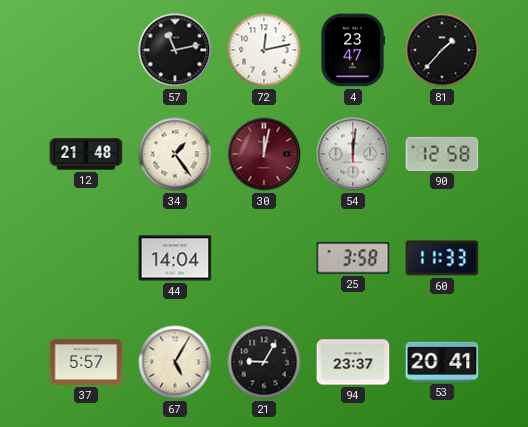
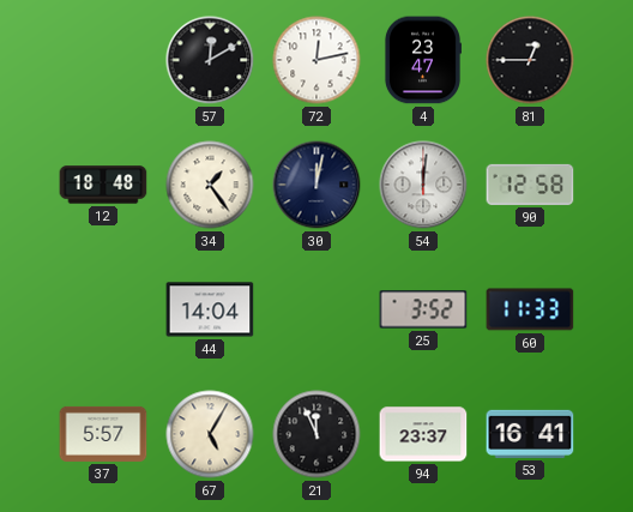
57: 11:13 -> 12:10 (210, 60)
81: 1:37 -> 12:45 (530, 60)
12: 21:48 -> 18:48 (103, 185)
30 dial: burgundy -> navy (316, 185)
25: 3:58 -> 3:52 (423, 309)
21: 9:05 -> 11:56 (316, 434)
53: 20:41 -> 16:41 (530, 434)
